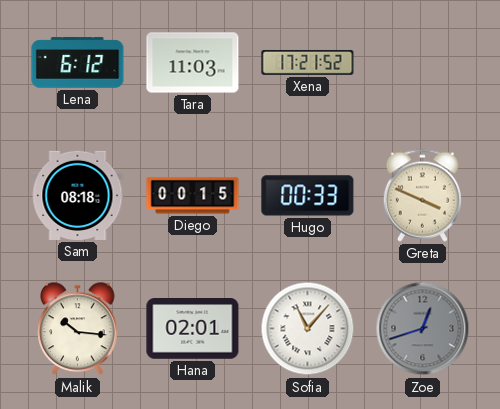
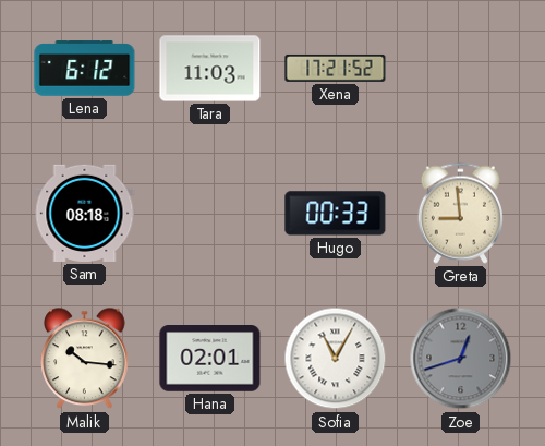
Diego: 00:15 -> none (193, 196)
Greta: 3:49 -> 8:59 (460, 213)
Sofia: 11:07 -> 11:05 (336, 359)
